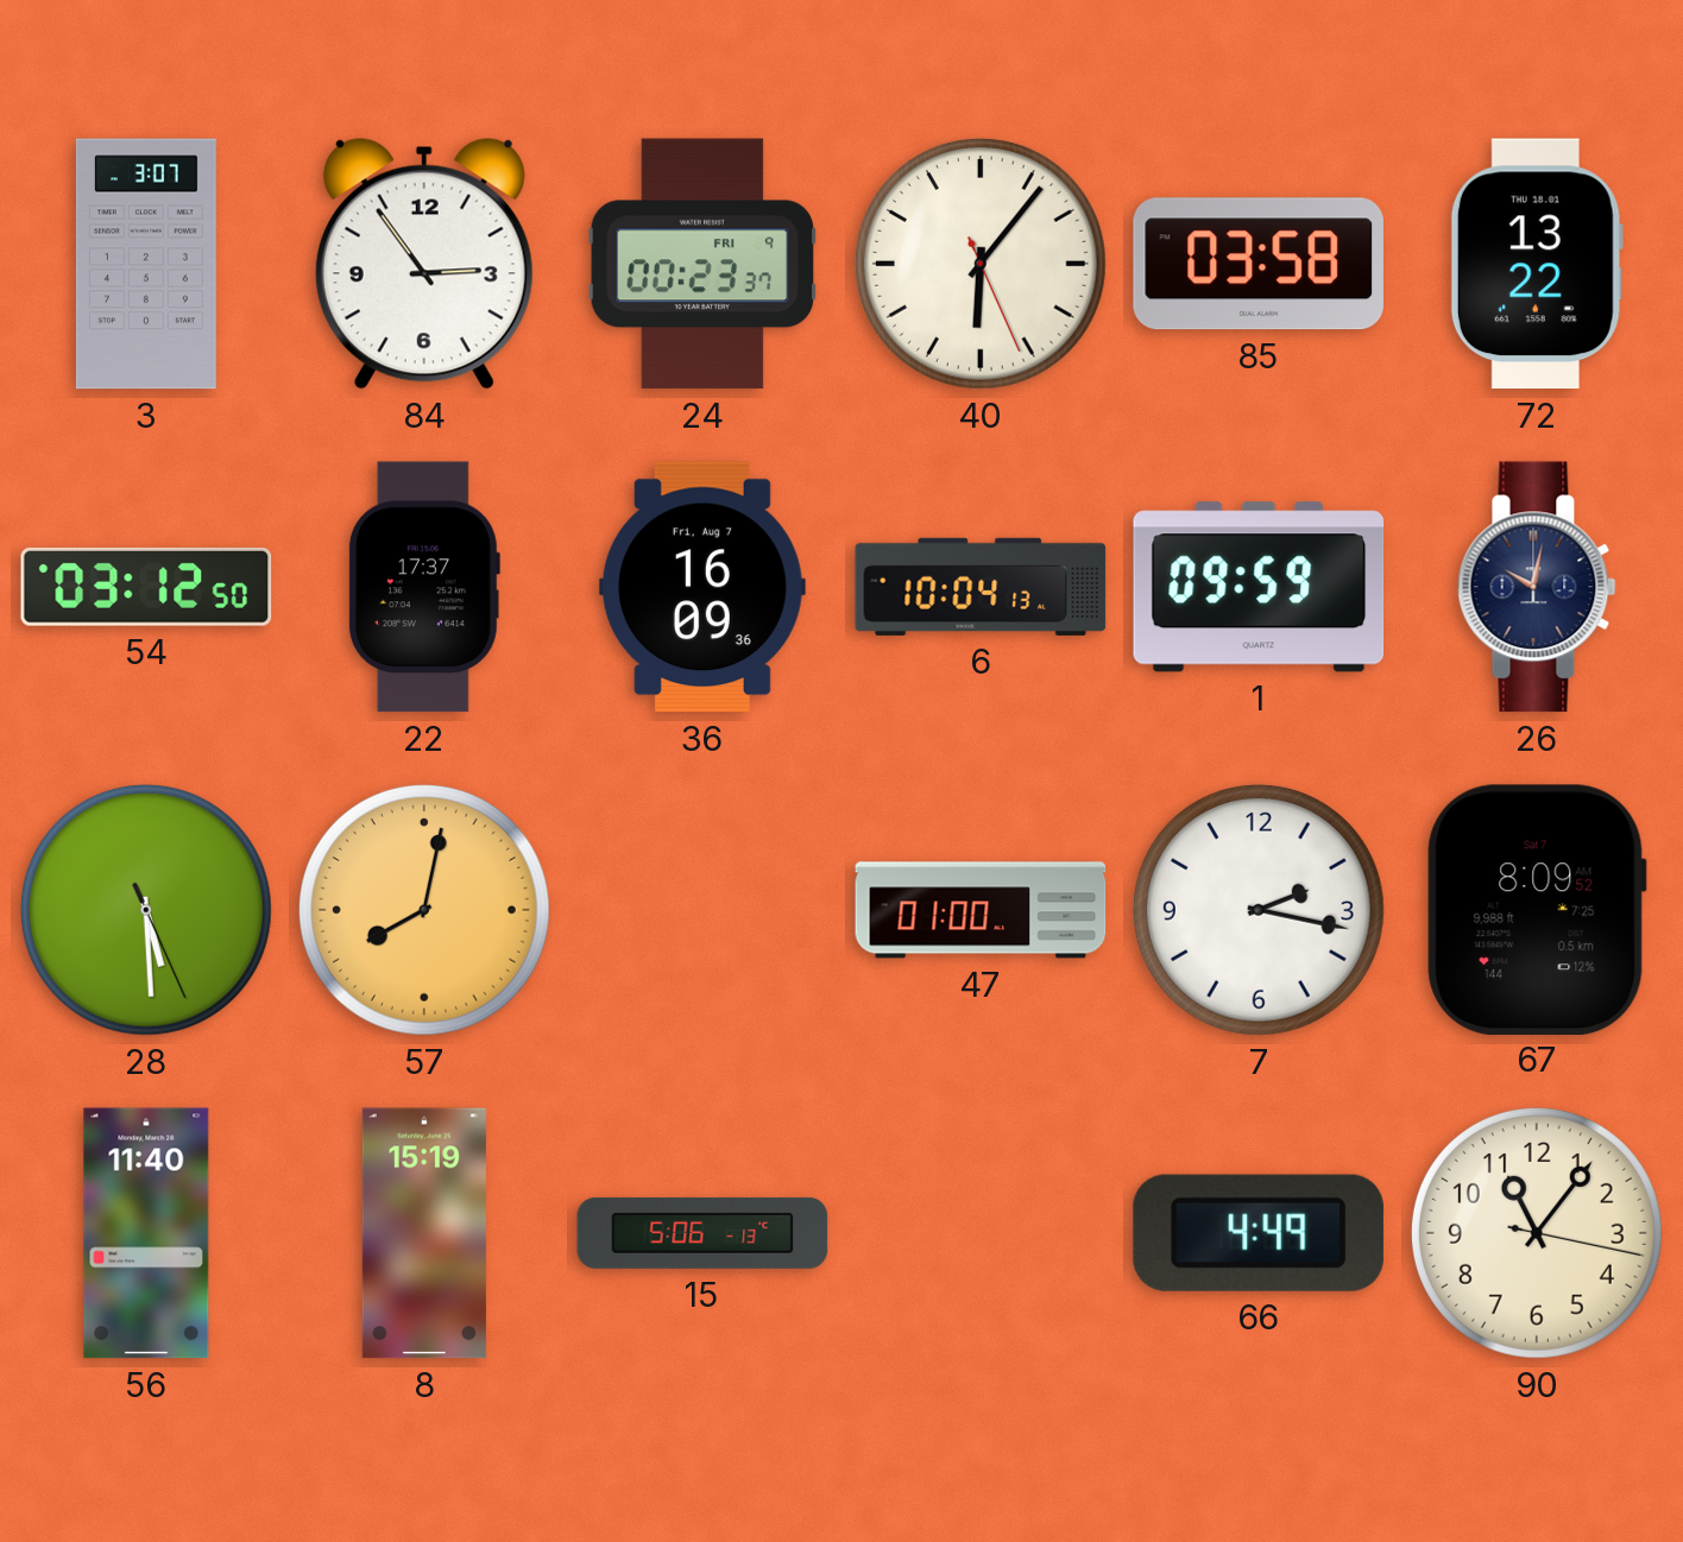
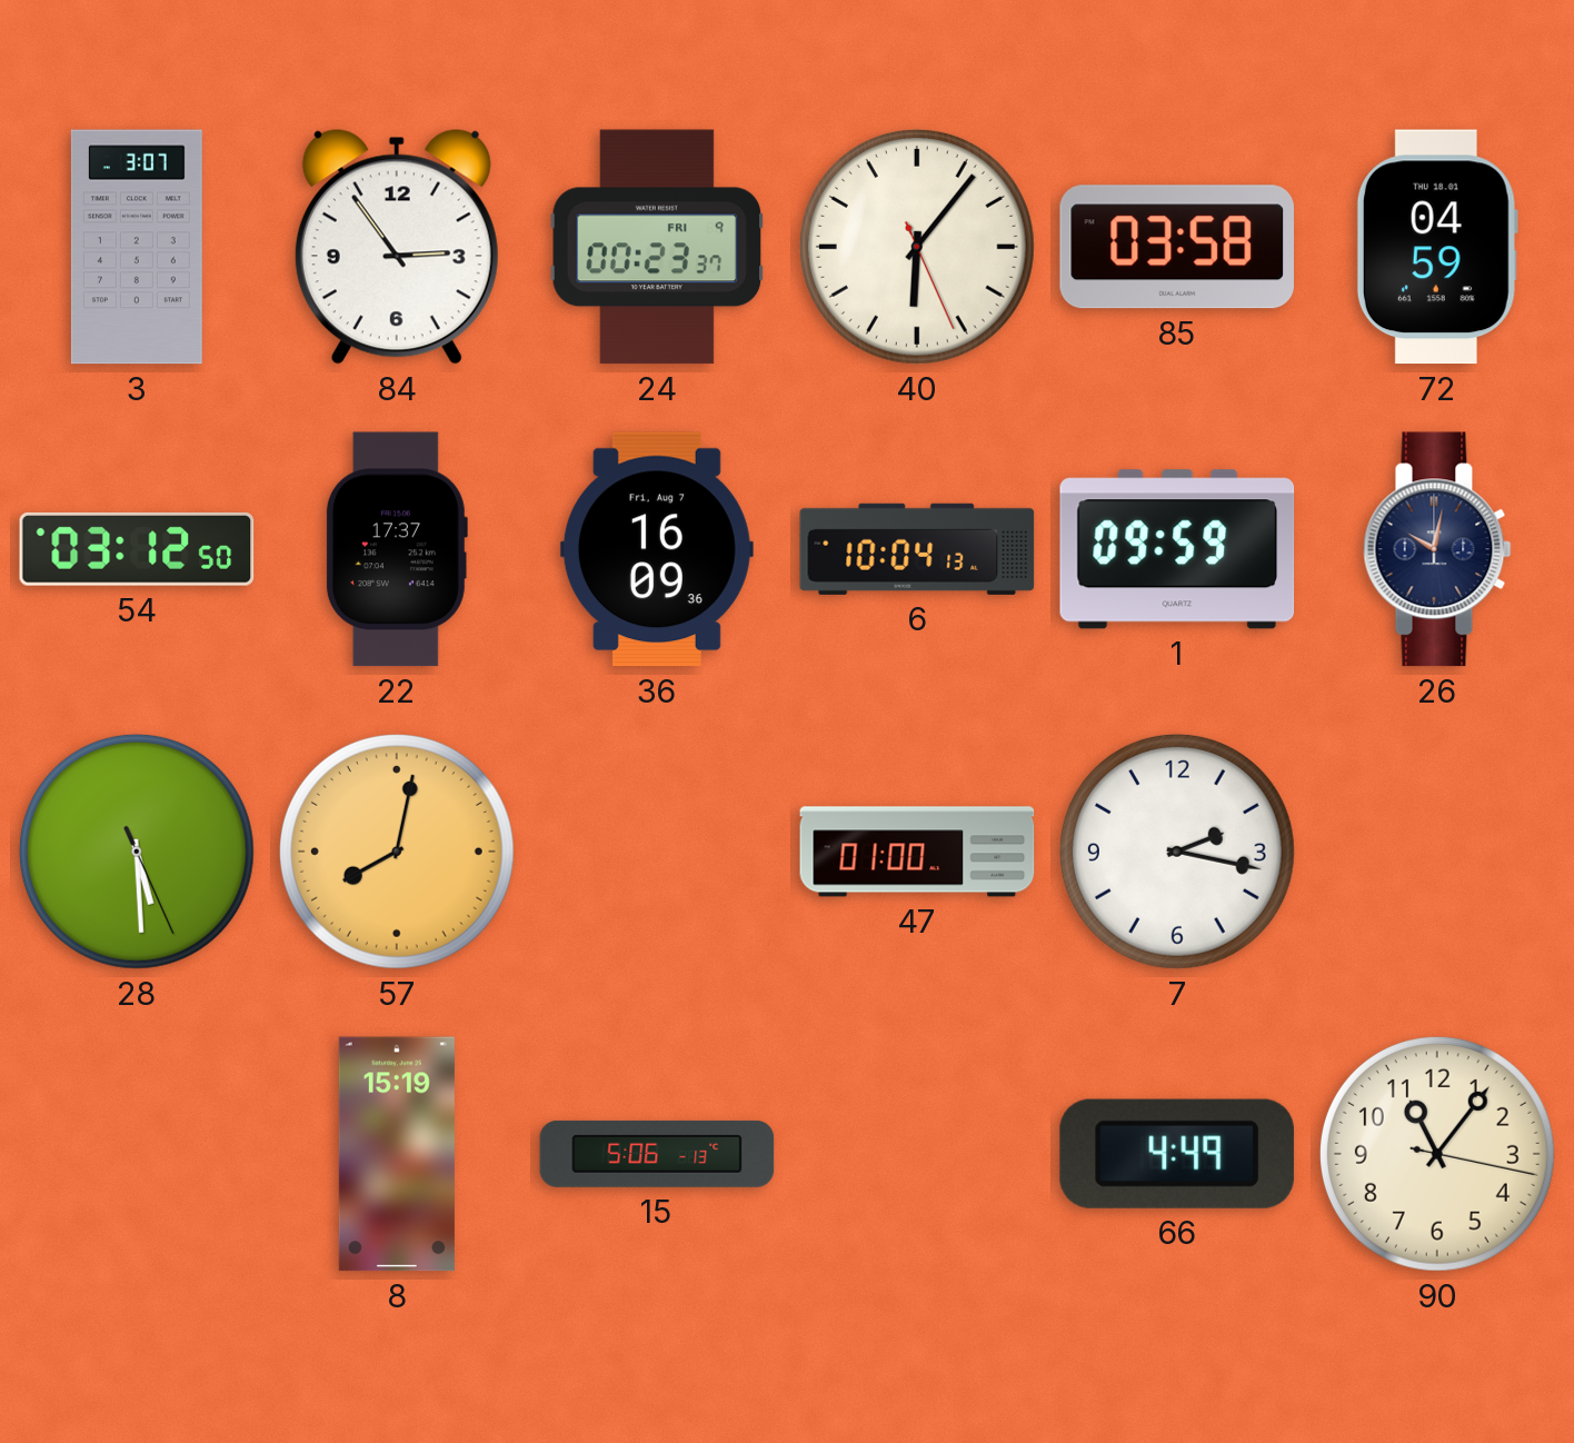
72: 13:22 -> 04:59 (1437, 247)
67: 8:09 -> none (1537, 909)
56: 11:40 -> none (146, 1233)
